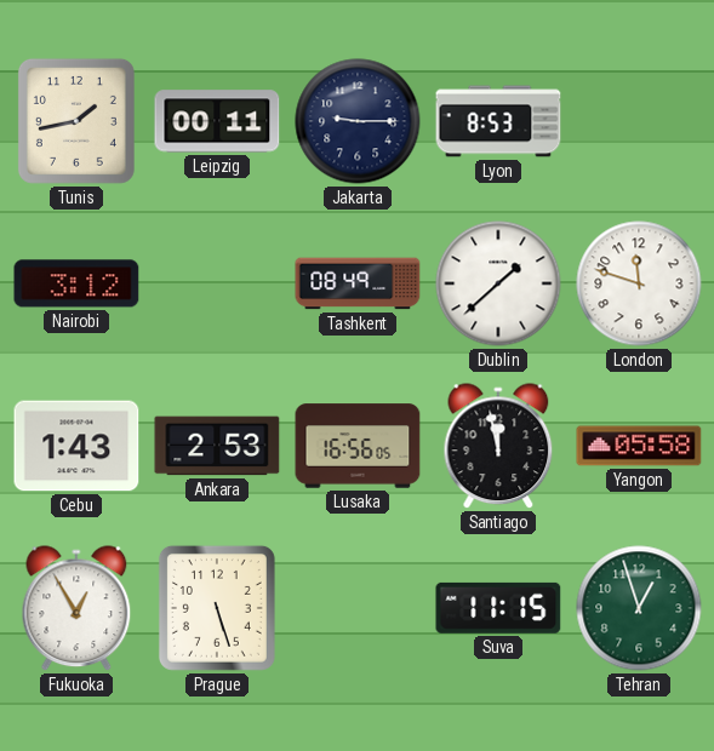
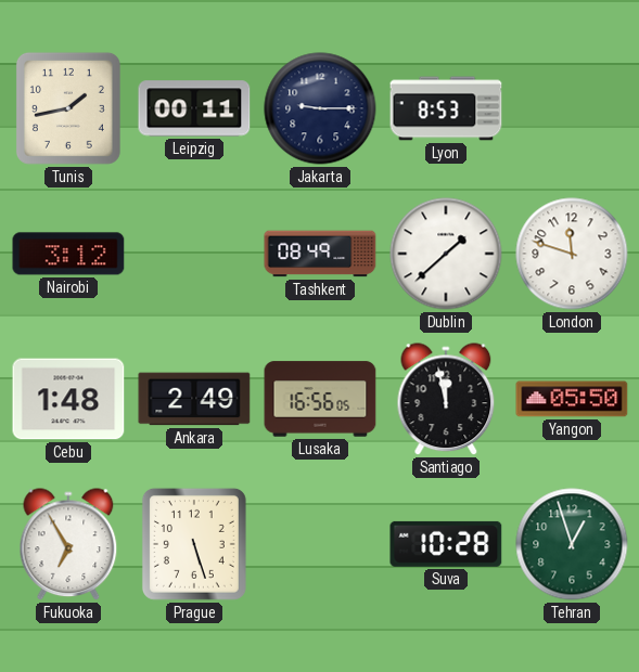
Cebu: 1:43 -> 1:48 (68, 399)
Ankara: 2:53 -> 2:49 (194, 399)
Yangon: 05:58 -> 05:50 (572, 399)
Fukuoka: 12:55 -> 6:55 (68, 545)
Suva: 11:15 -> 10:28 (446, 544)
